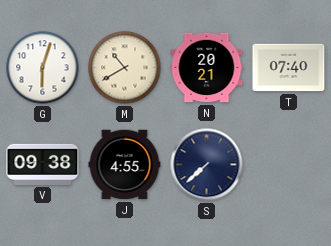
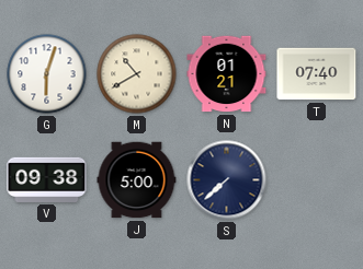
N: 20:21 -> 01:21 (227, 74)
J: 4:55 -> 5:00 (137, 180)
